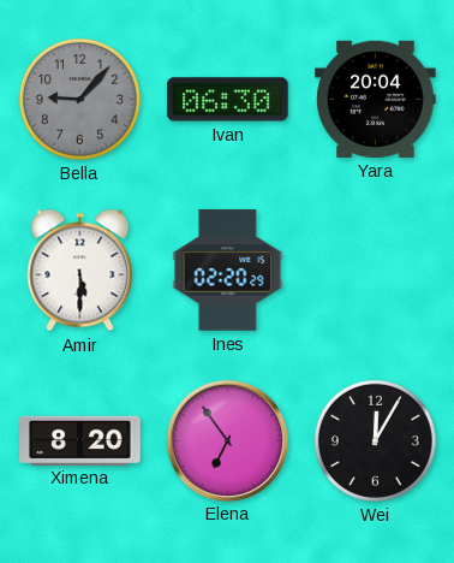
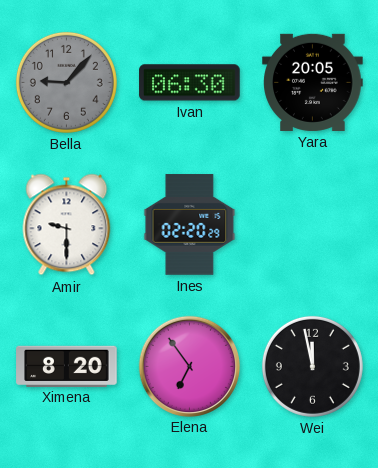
Yara: 20:04 -> 20:05 (313, 82)
Amir: 5:30 -> 9:30 (67, 225)
Wei: 12:05 -> 11:58 (312, 366)
